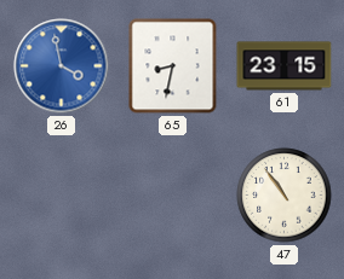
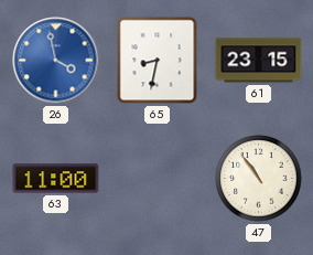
63: none -> 11:00 (56, 179)
